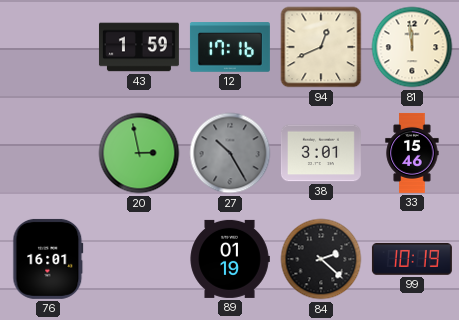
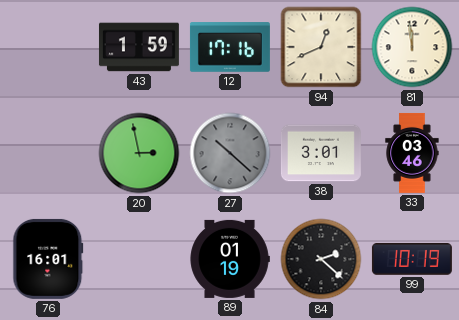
27: 10:25 -> 10:22 (230, 153)
33: 15:46 -> 03:46 (412, 153)
